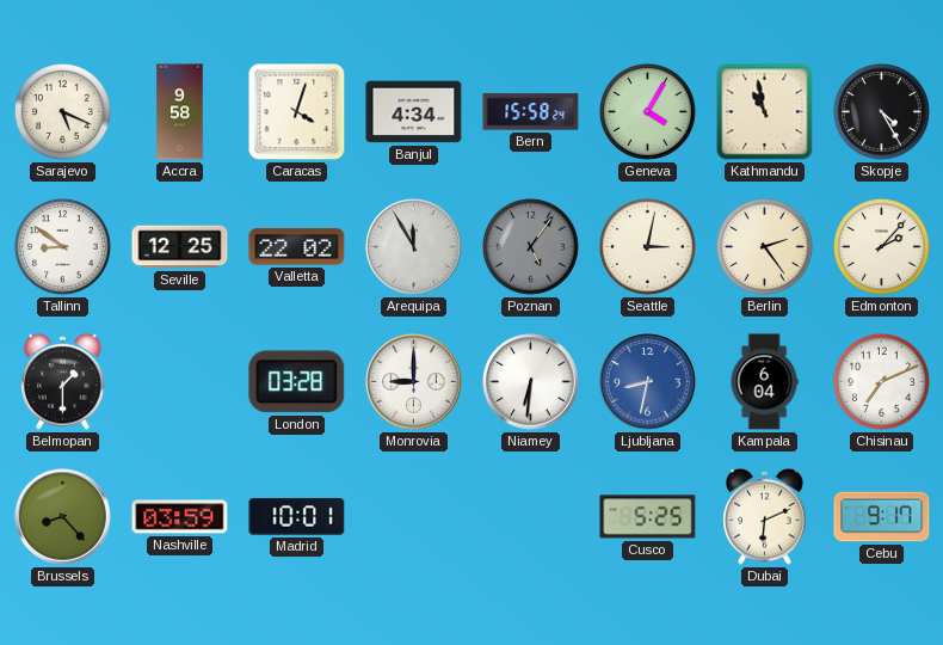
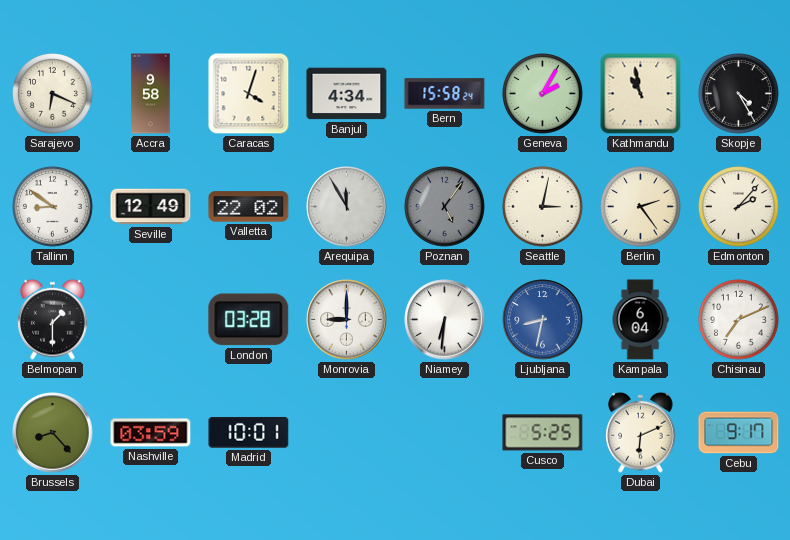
Sarajevo: 5:19 -> 6:19 (53, 94)
Geneva: 4:05 -> 2:05 (543, 94)
Seville: 12:25 -> 12:49 (151, 207)
